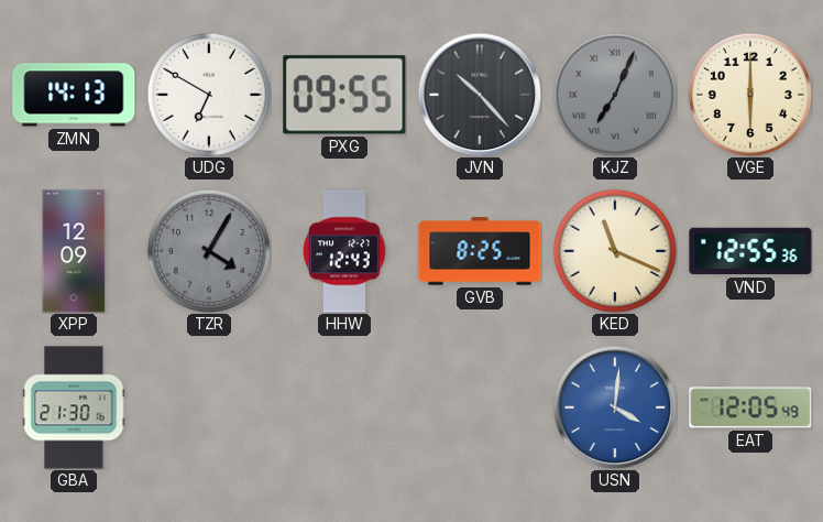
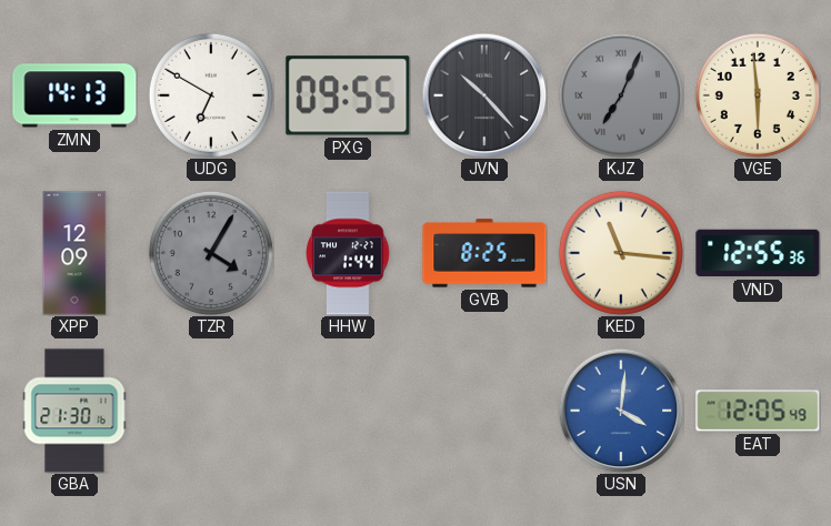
VGE: 6:00 -> 5:59 (758, 95)
HHW: 12:43 -> 1:44 (348, 253)
KED: 11:19 -> 11:16 (621, 253)
